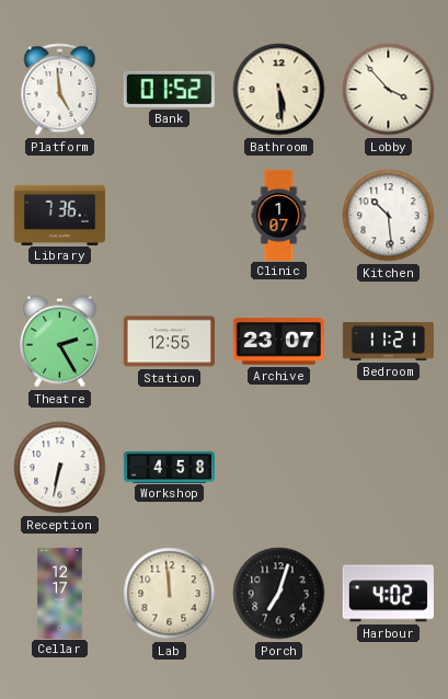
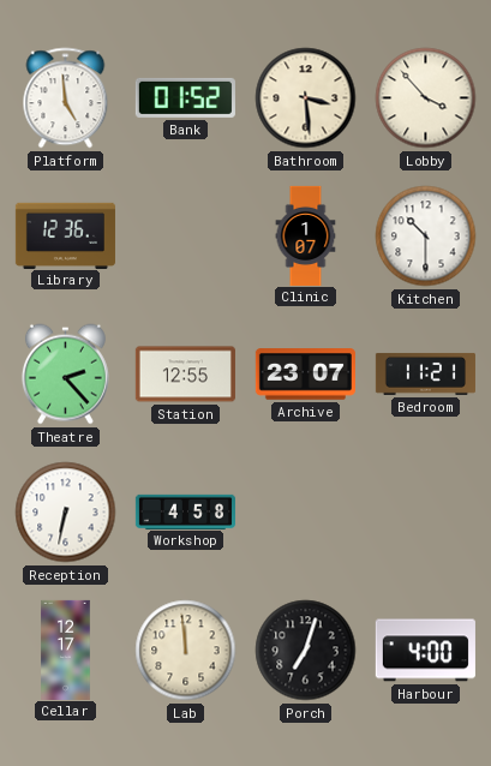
Bathroom: 5:29 -> 3:29 (306, 98)
Library: 7:36 -> 12:36 (65, 235)
Kitchen: 10:29 -> 10:30 (426, 237)
Theatre: 2:25 -> 2:23 (65, 375)
Harbour: 4:02 -> 4:00 (425, 651)
